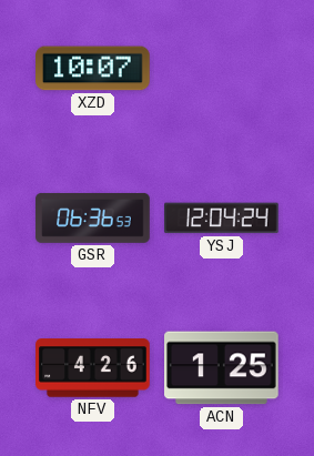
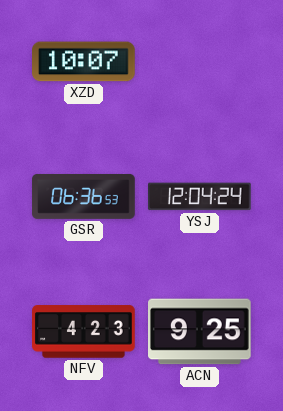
NFV: 4:26 -> 4:23 (84, 332)
ACN: 1:25 -> 9:25 (200, 332)
